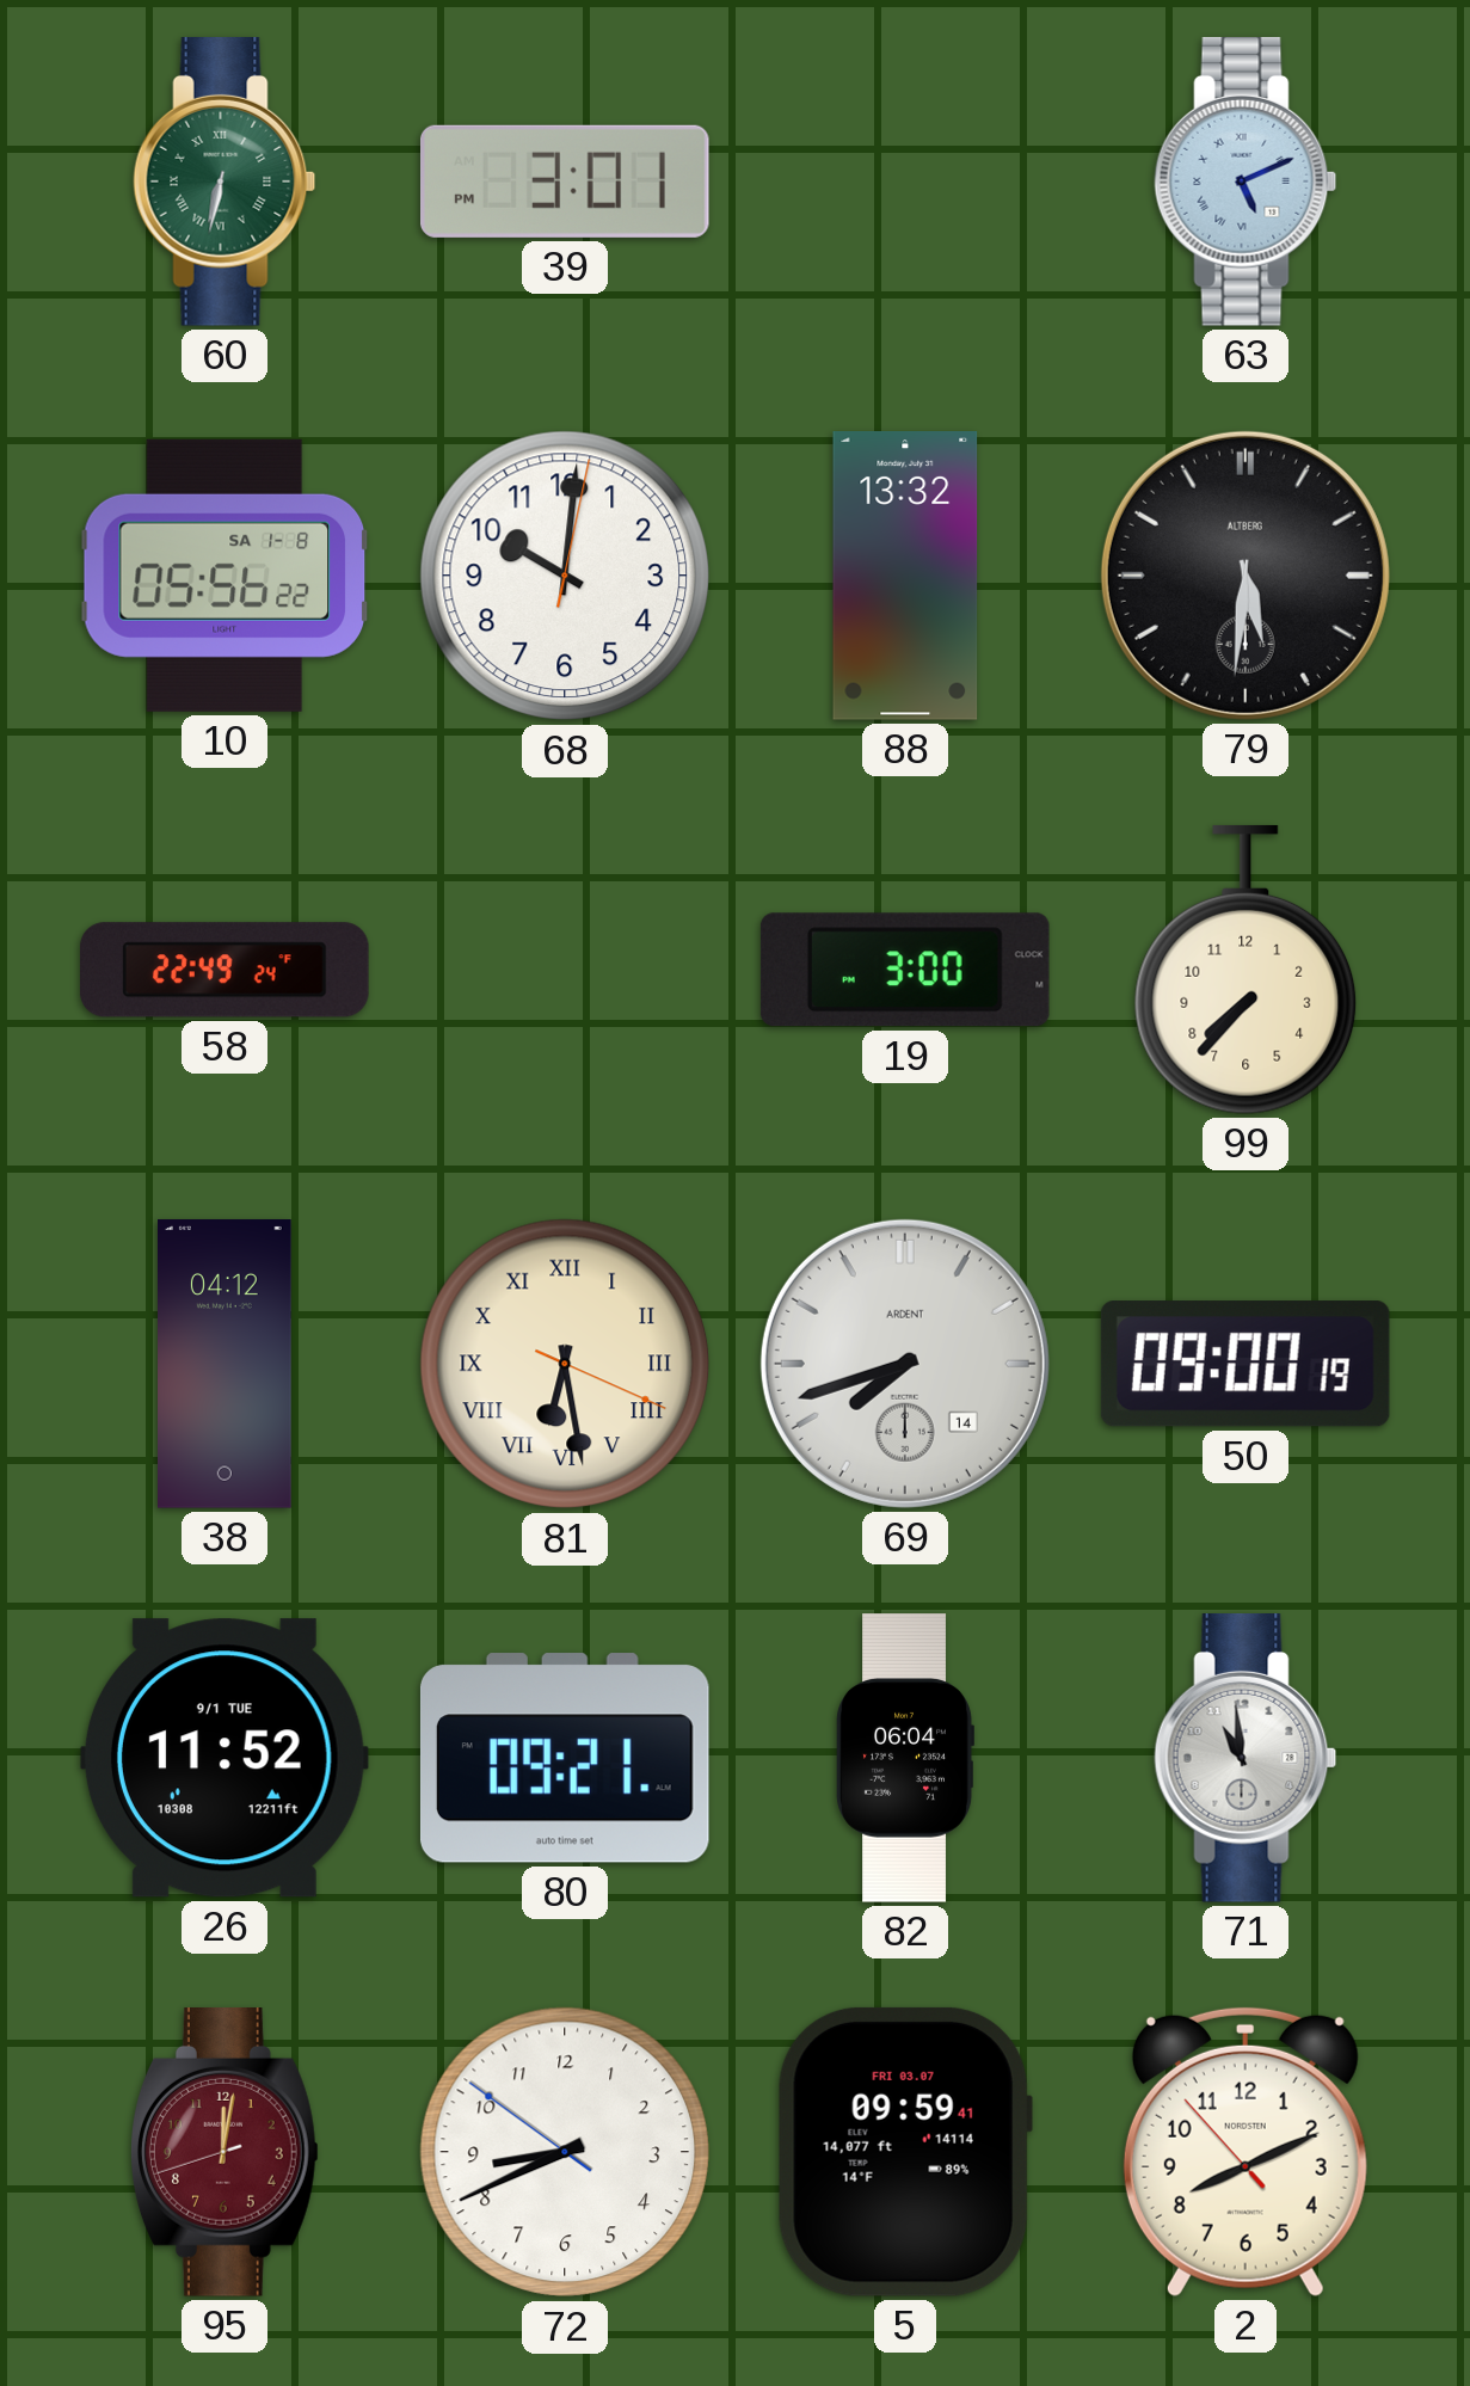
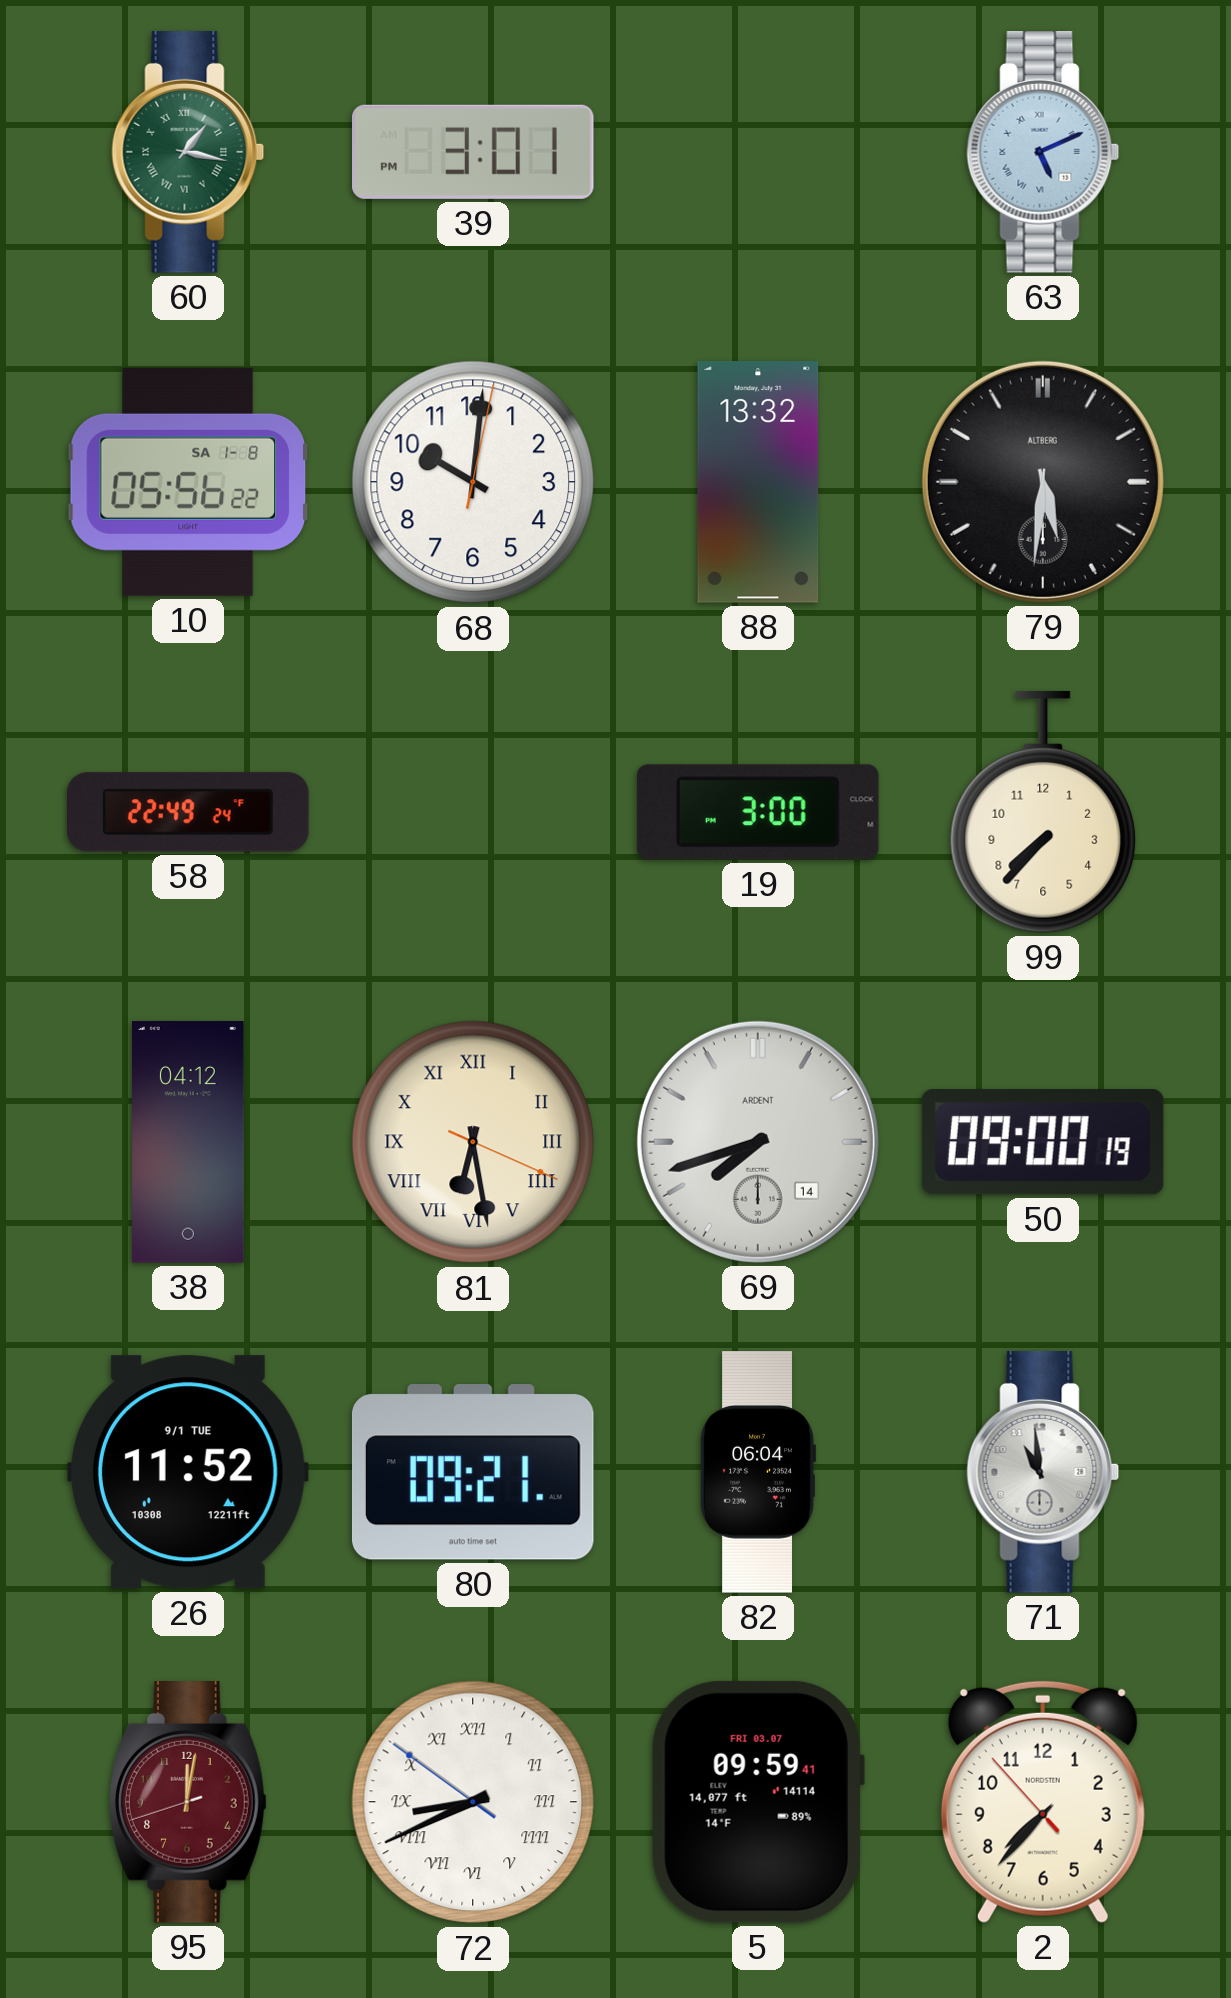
60: 6:32 -> 1:17 (188, 153)
72 numerals: Arabic -> Roman (473, 1802)
2: 8:10 -> 7:36 (1043, 1802)
